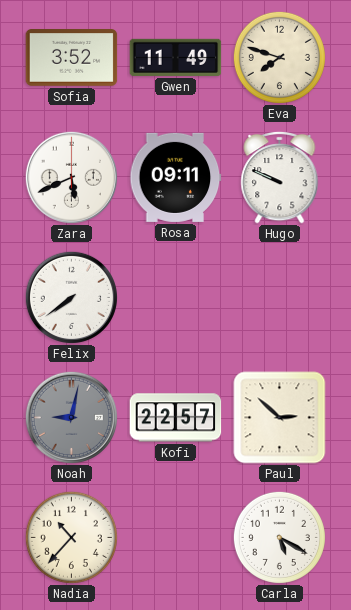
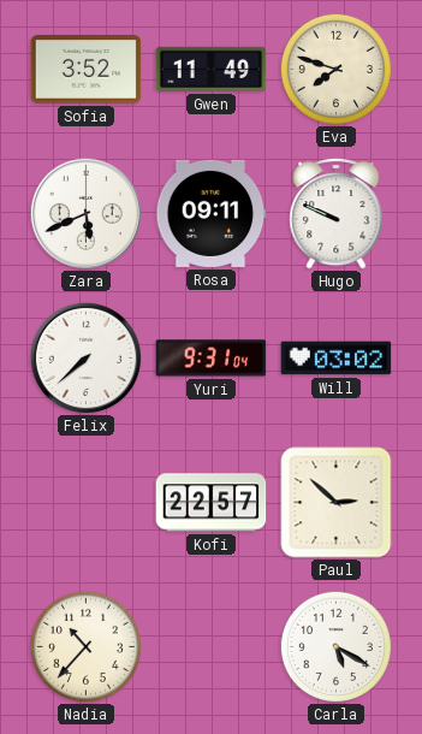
Felix: 7:39 -> 7:38 (85, 357)
Yuri: none -> 9:31 (212, 359)
Will: none -> 03:02 (337, 359)
Noah: 9:02 -> none (71, 417)
